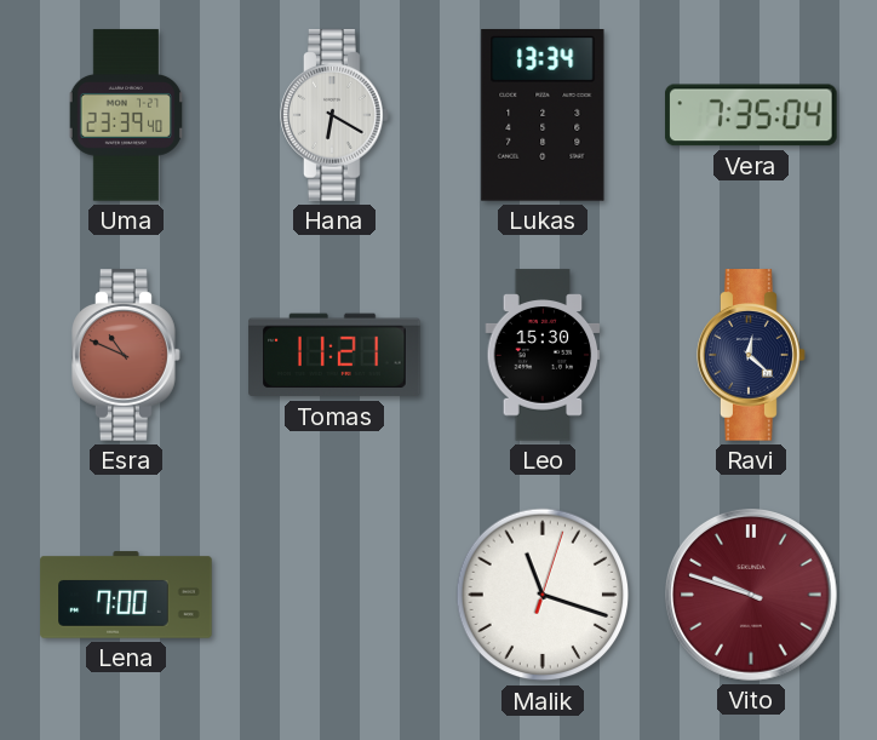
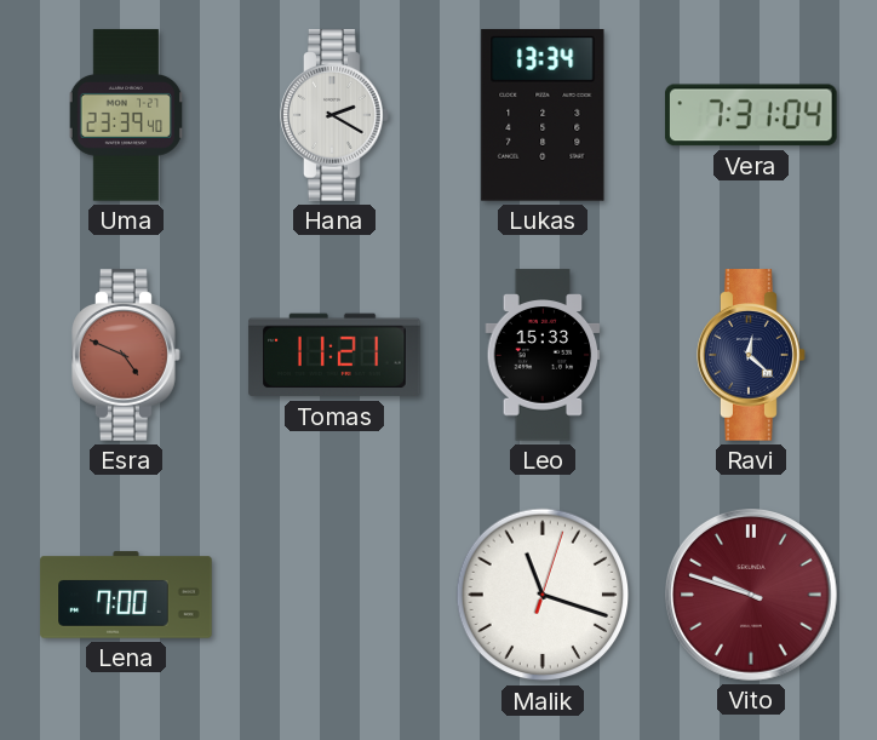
Hana: 6:20 -> 2:20 (334, 115)
Vera: 7:35 -> 7:31 (752, 115)
Esra: 10:49 -> 4:49 (126, 355)
Leo: 15:30 -> 15:33 (543, 355)
